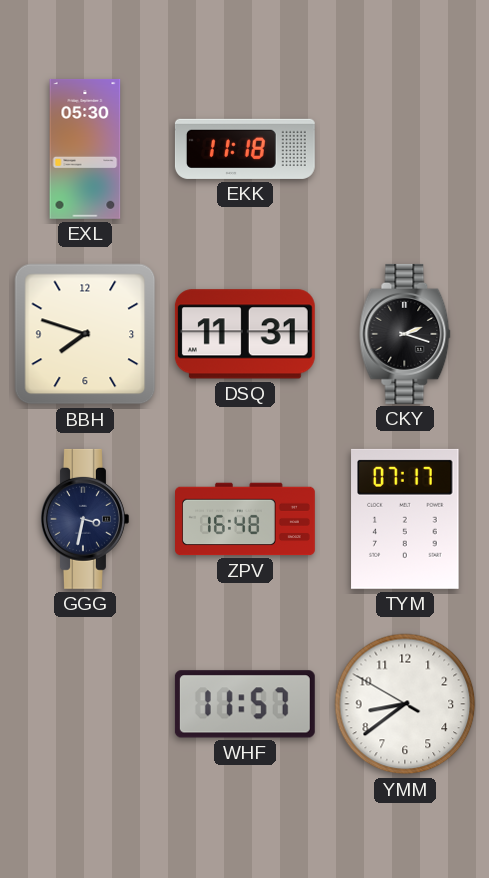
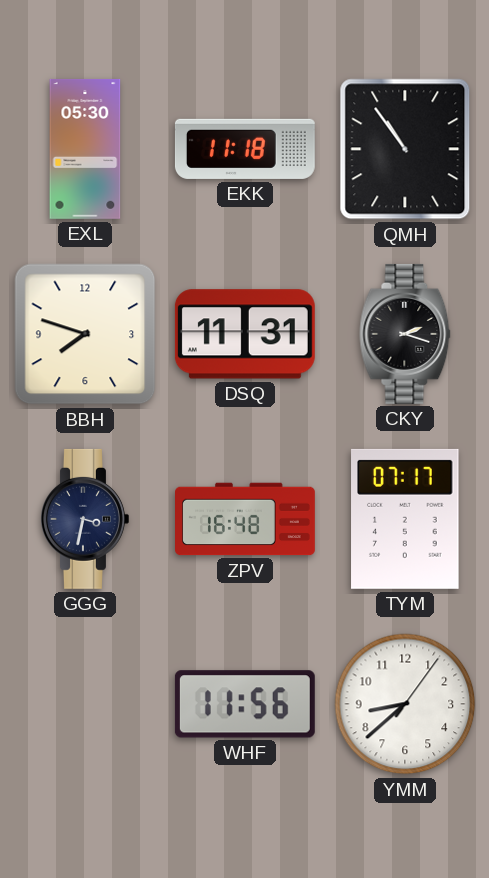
QMH: none -> 10:54 (405, 149)
WHF: 11:57 -> 11:56 (245, 704)
YMM: 8:38:50 -> 8:38:06 (405, 704)
